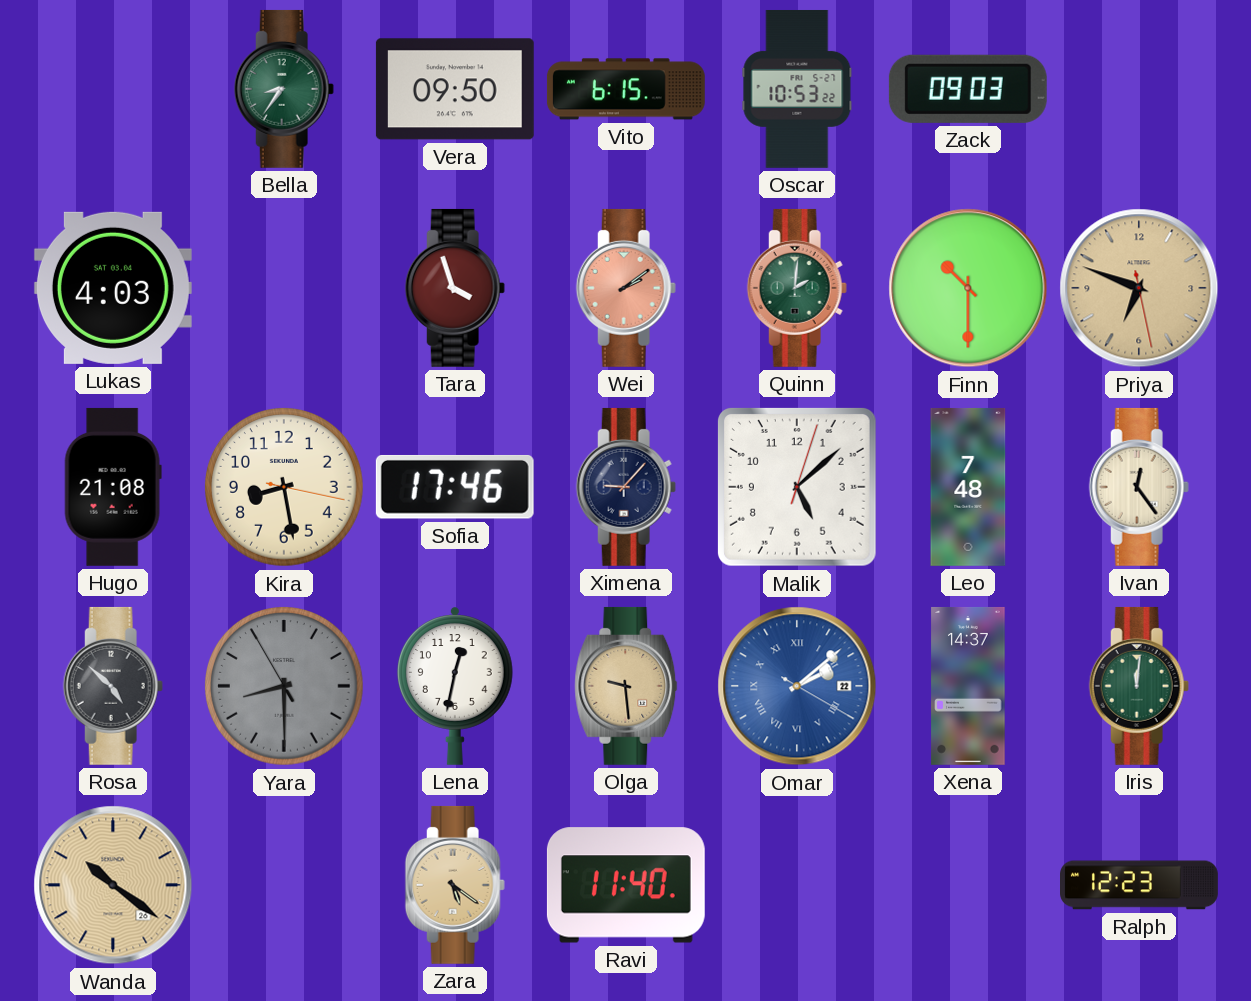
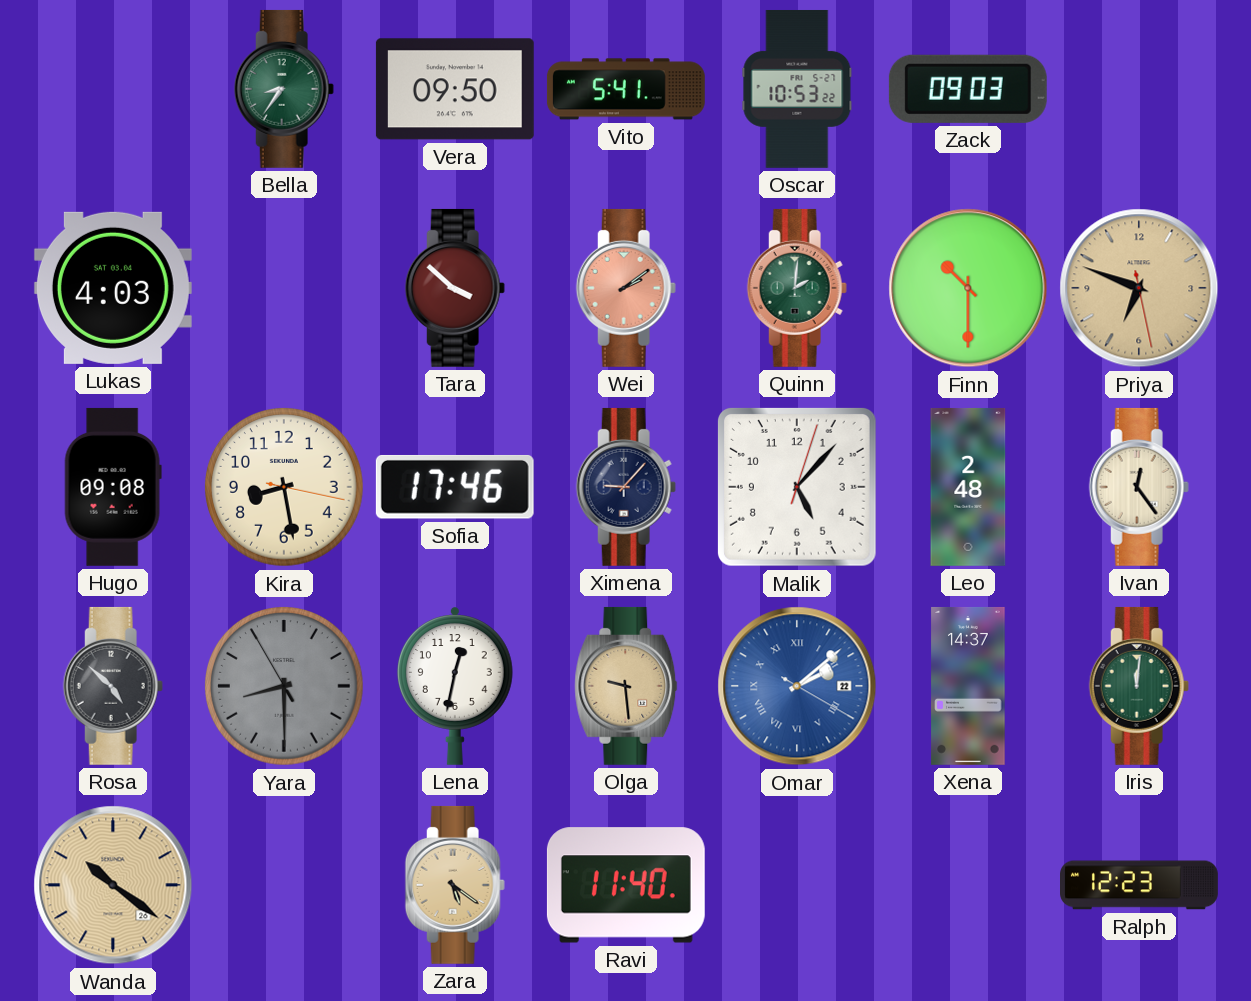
Vito: 6:15 -> 5:41 (626, 89)
Tara: 3:57 -> 3:52 (455, 288)
Hugo: 21:08 -> 09:08 (113, 487)
Malik: 5:08 -> 5:07 (797, 487)
Leo: 7:48 -> 2:48 (968, 487)
